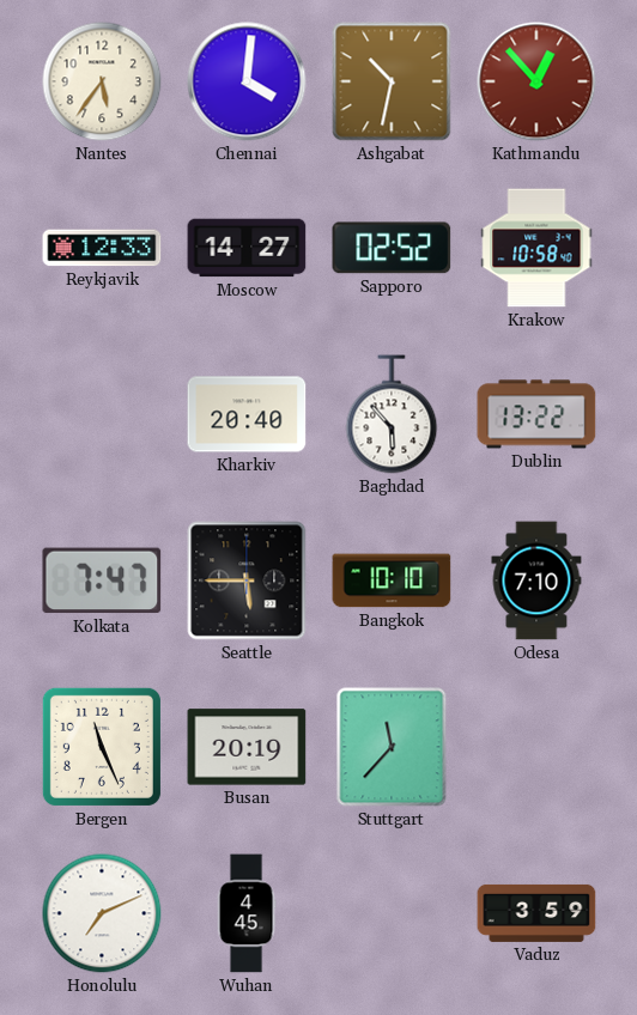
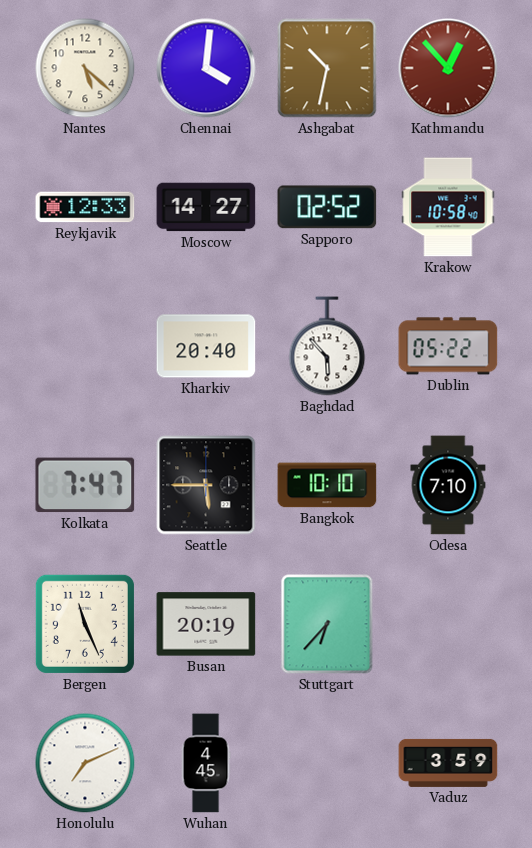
Nantes: 5:36 -> 5:22 (85, 68)
Dublin: 13:22 -> 05:22 (448, 346)
Stuttgart: 11:37 -> 6:37 (327, 624)
